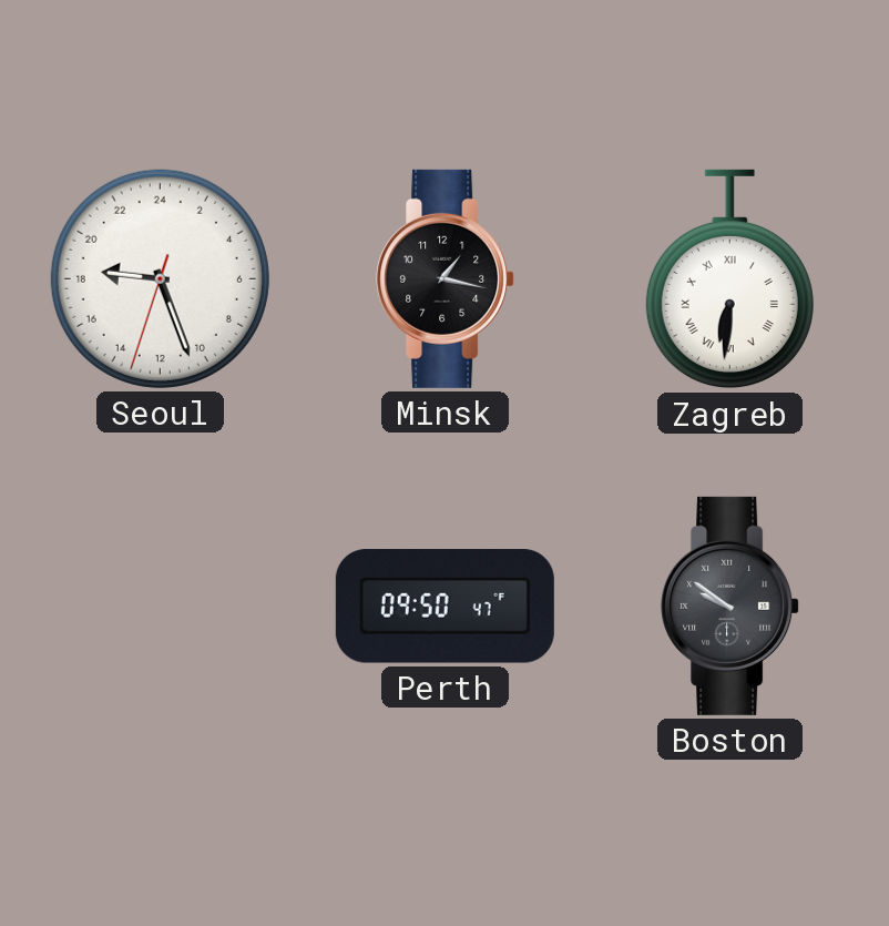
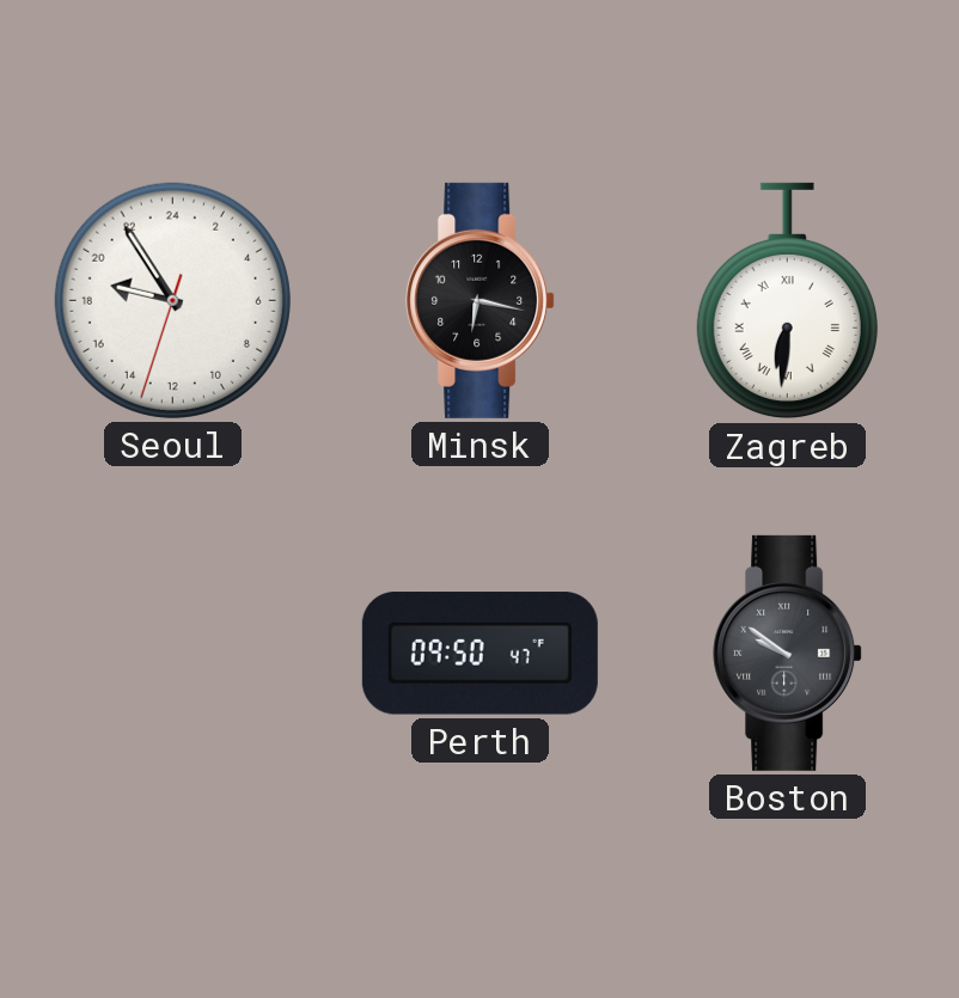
Seoul: 18:26 -> 18:54 (172, 300)
Minsk: 1:17 -> 6:17 (481, 300)
